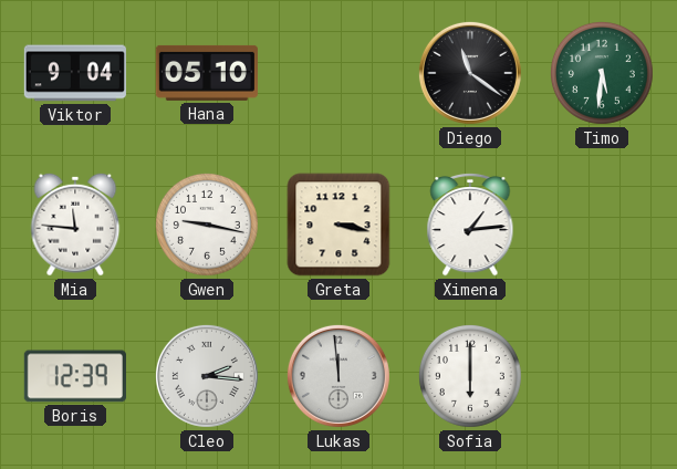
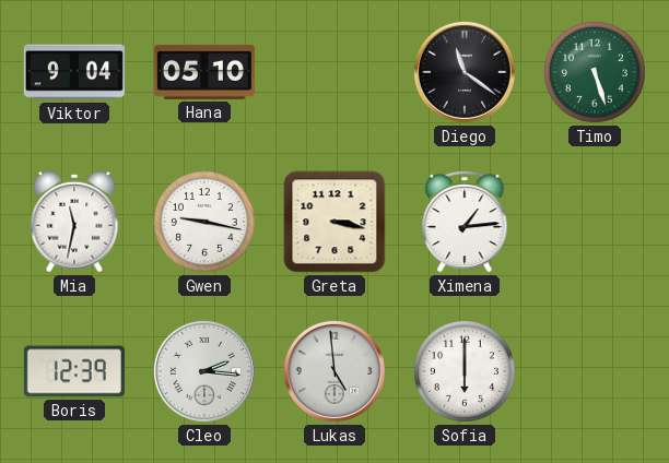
Timo: 5:31 -> 5:27 (595, 72)
Mia: 11:46 -> 11:32 (74, 222)
Lukas: 11:59 -> 4:59 (334, 371)
